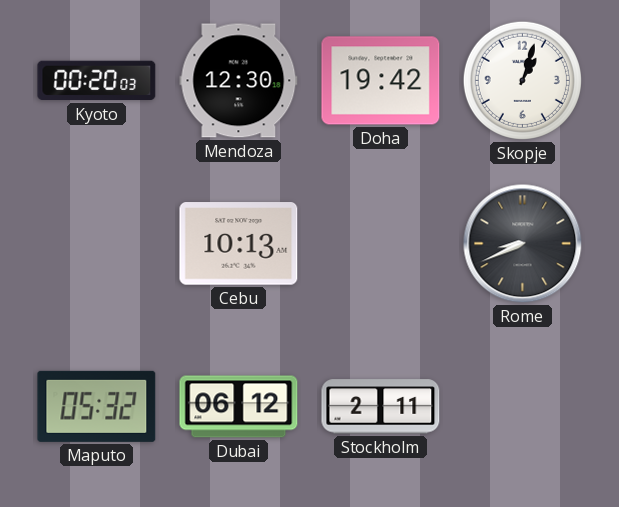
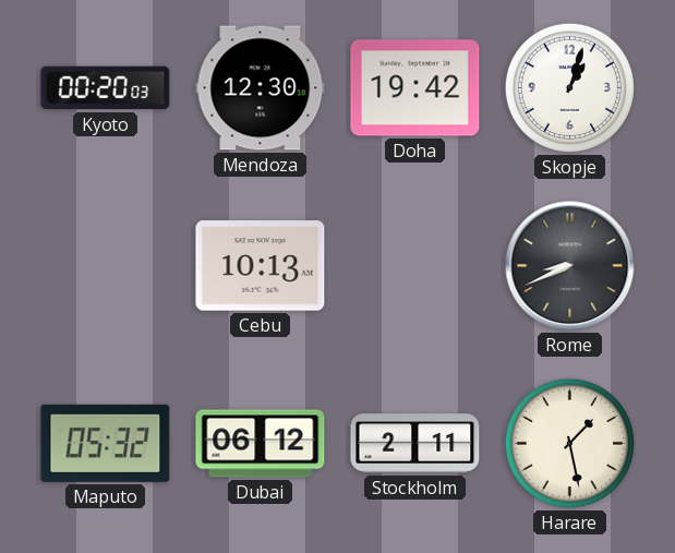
Harare: none -> 1:28 (569, 443)
